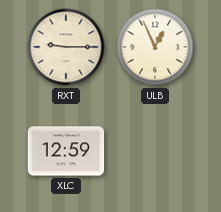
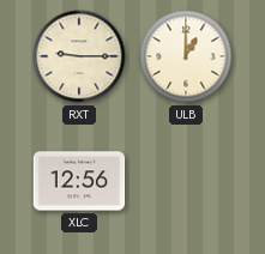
ULB: 12:56 -> 1:00 (186, 56)
XLC: 12:59 -> 12:56 (79, 181)
